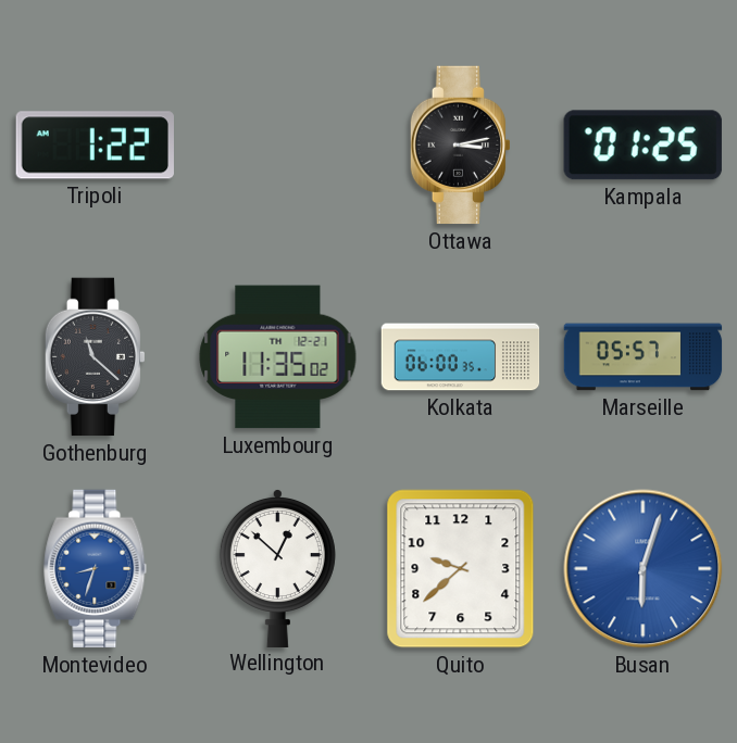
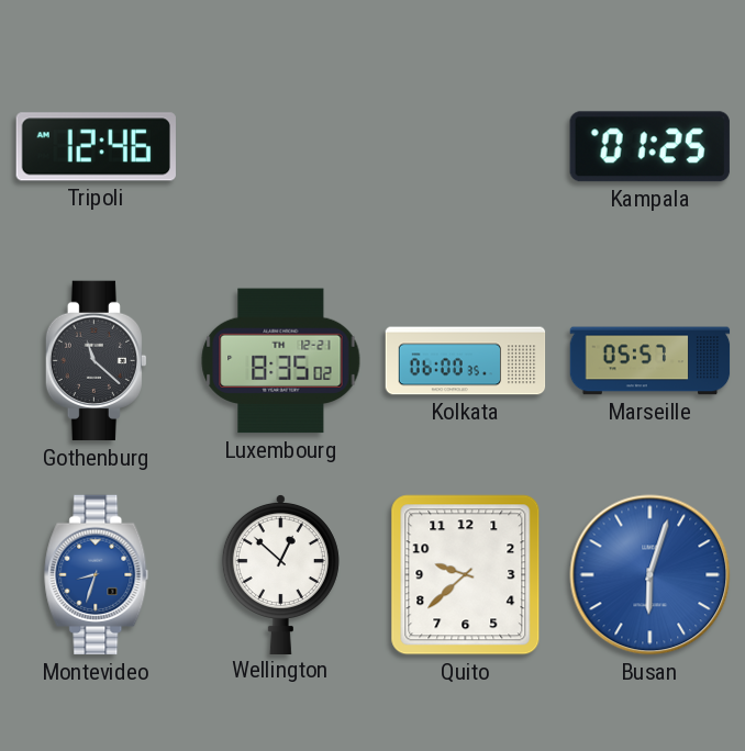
Tripoli: 1:22 -> 12:46 (96, 147)
Ottawa: 3:13 -> none (460, 146)
Luxembourg: 11:35 -> 8:35 (281, 361)
